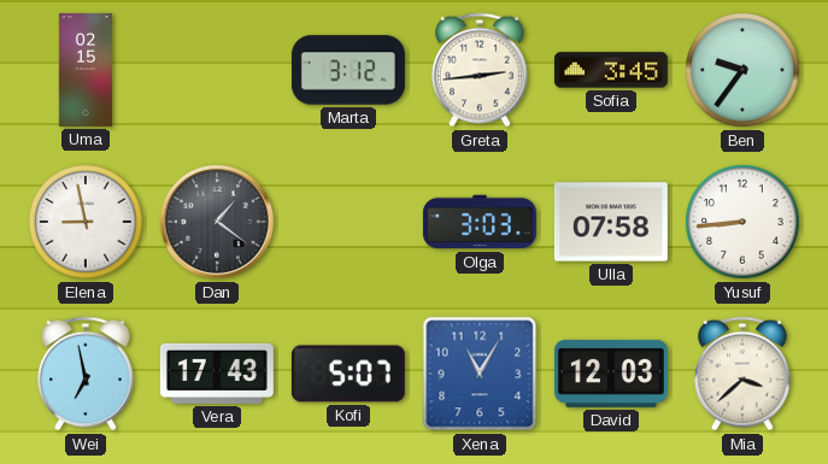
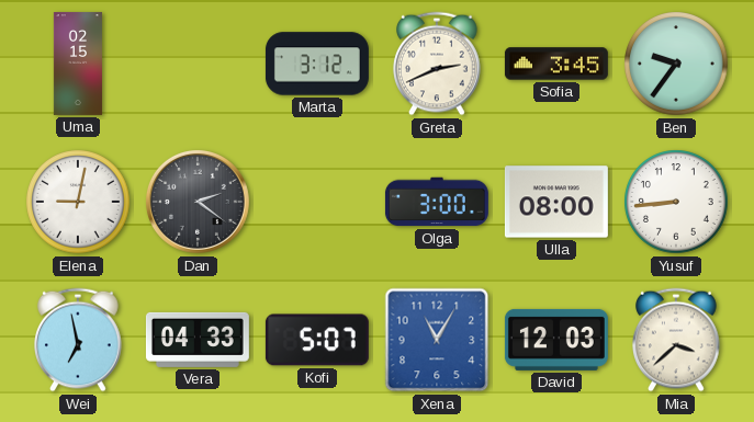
Greta: 2:44 -> 2:41 (438, 64)
Elena: 8:58 -> 9:02 (78, 202)
Dan: 1:21 -> 2:21 (198, 202)
Olga: 3:03 -> 3:00 (437, 202)
Ulla: 07:58 -> 08:00 (556, 202)
Vera: 17:43 -> 04:33 (198, 340)
